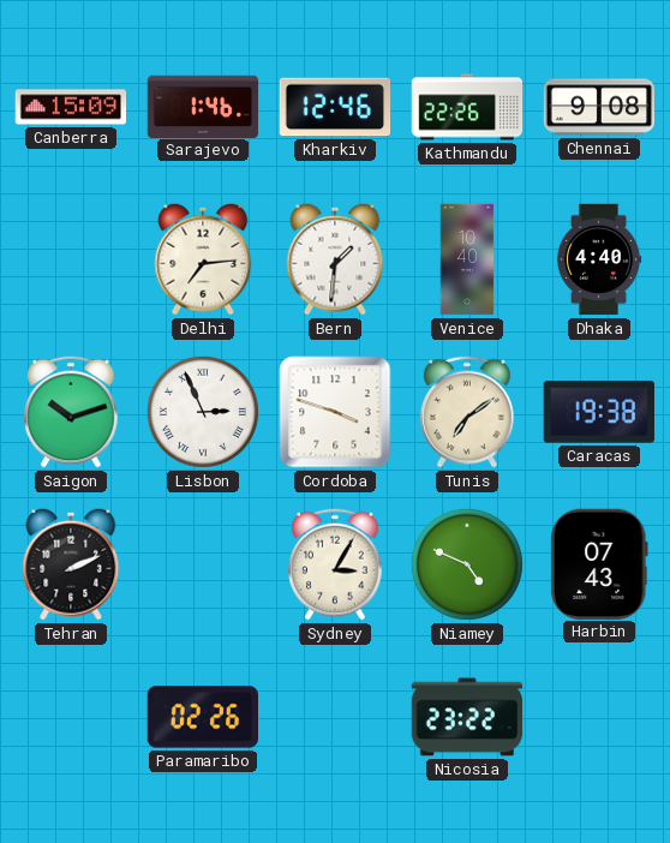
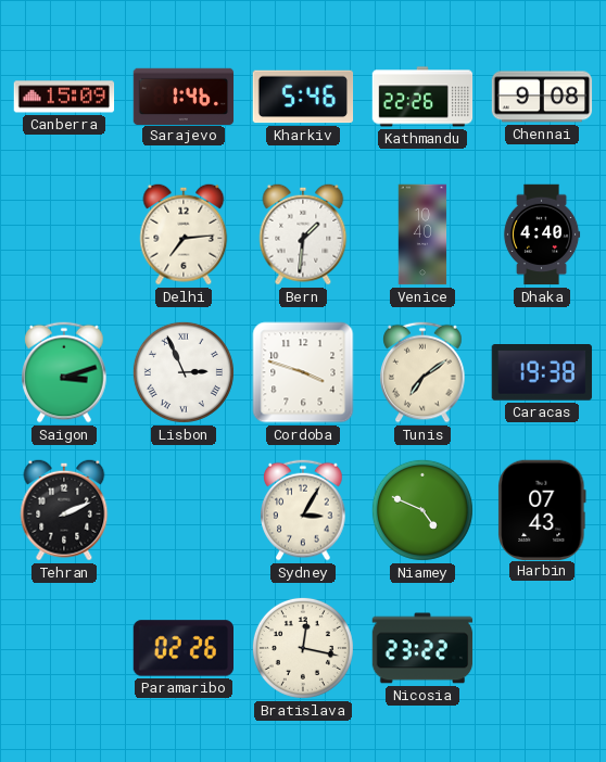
Kharkiv: 12:46 -> 5:46 (303, 97)
Saigon: 10:12 -> 3:12 (64, 372)
Bratislava: none -> 12:17 (303, 648)
